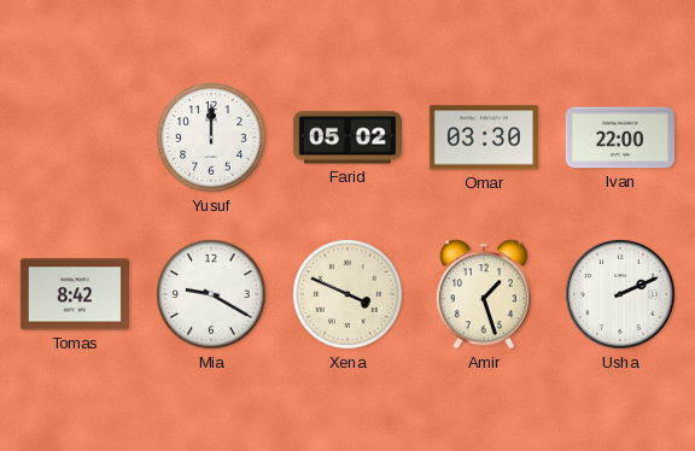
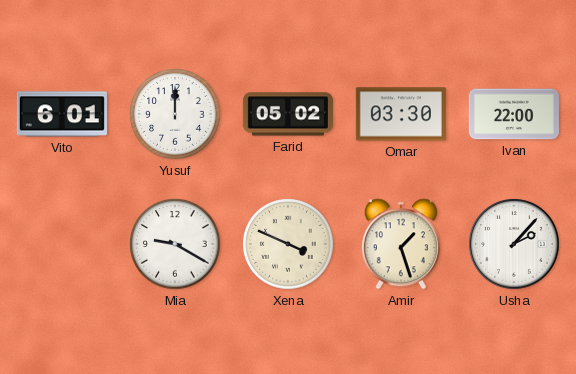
Vito: none -> 6:01 (62, 114)
Tomas: 8:42 -> none (75, 294)
Usha: 2:11 -> 2:07 (514, 244)
